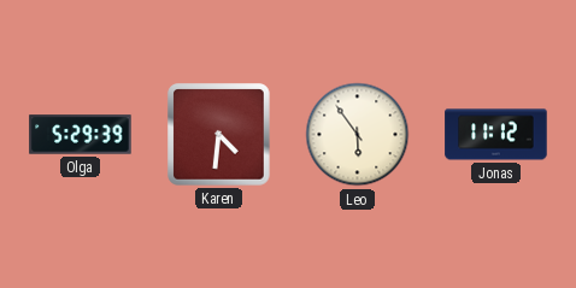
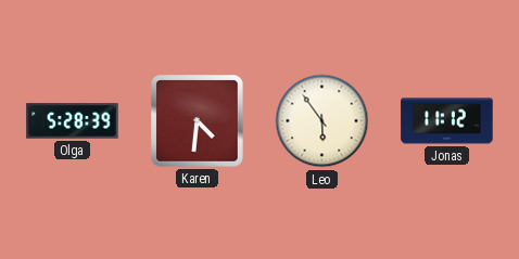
Olga: 5:29 -> 5:28 (73, 121)
